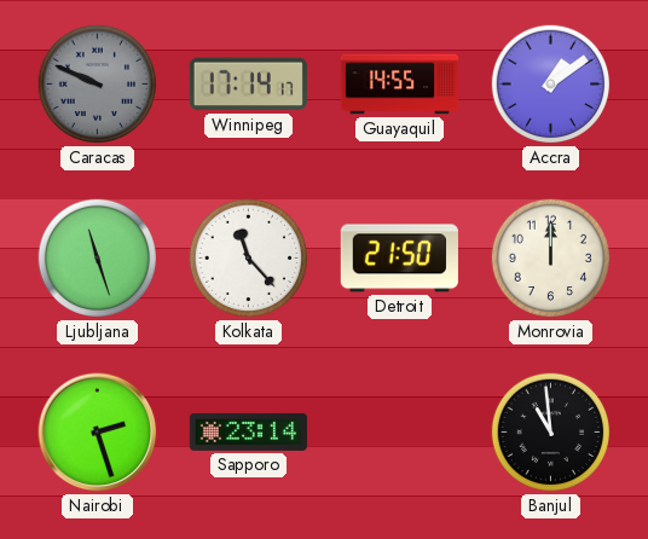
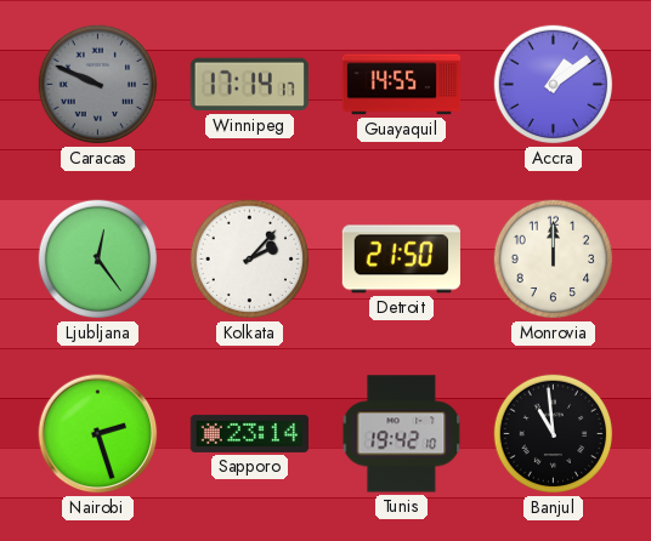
Ljubljana: 11:27 -> 12:24 (98, 260)
Kolkata: 11:23 -> 2:07 (250, 260)
Tunis: none -> 19:42 (402, 434)
